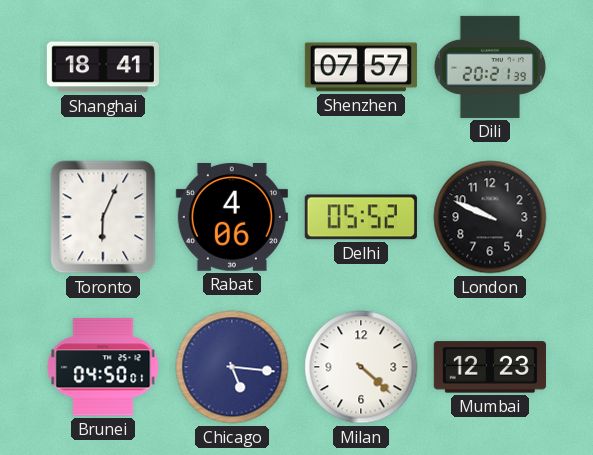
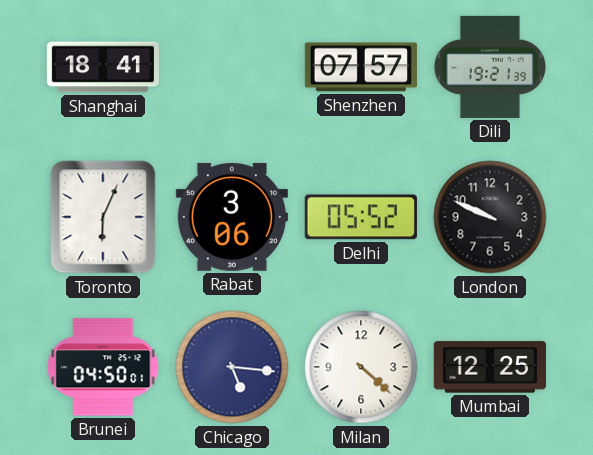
Dili: 20:21 -> 19:21 (489, 67)
Rabat: 4:06 -> 3:06 (232, 217)
Mumbai: 12:23 -> 12:25 (490, 367)
